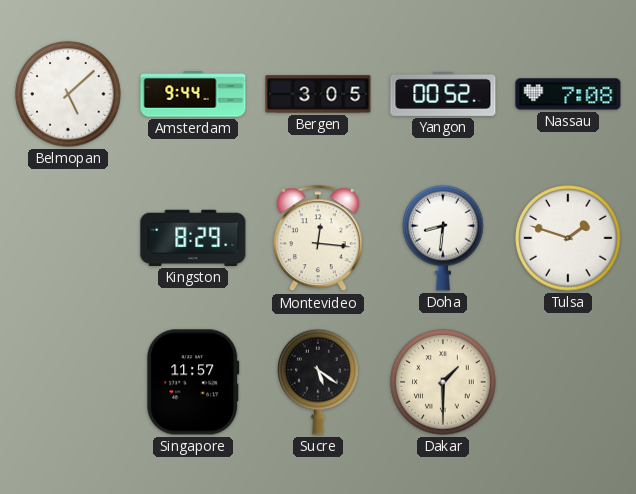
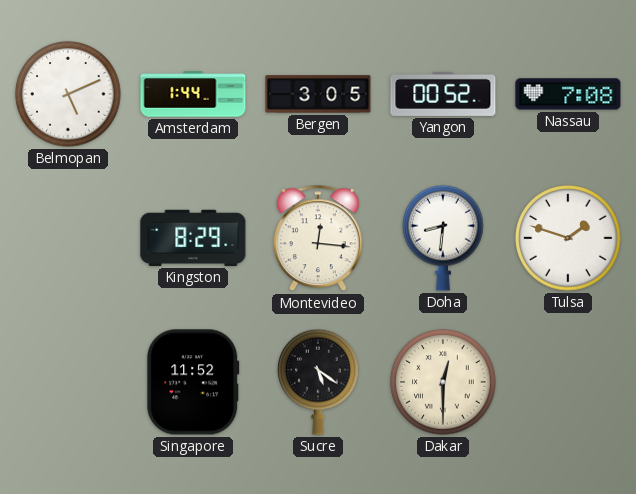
Belmopan: 5:08 -> 5:11 (68, 94)
Amsterdam: 9:44 -> 1:44 (193, 94)
Singapore: 11:57 -> 11:52 (193, 382)
Dakar: 1:30 -> 12:30 (443, 382)
